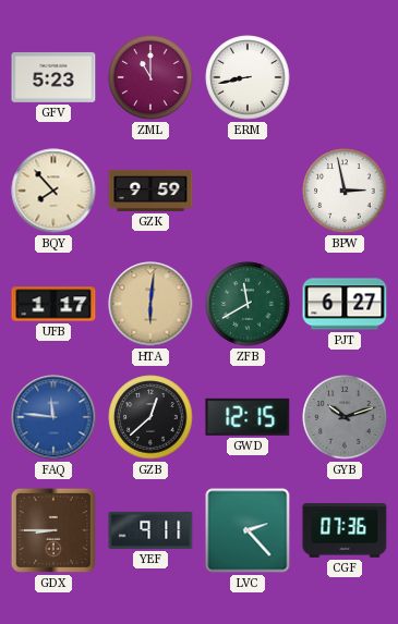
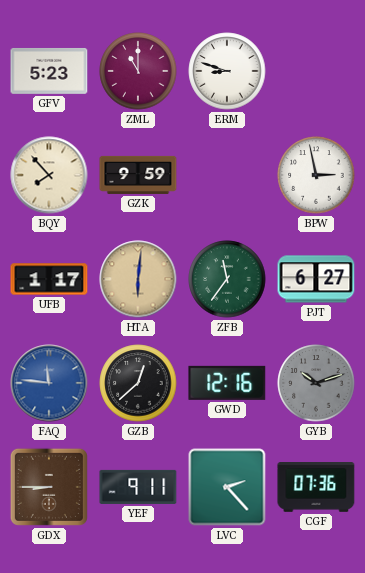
ERM: 8:43 -> 8:48 (227, 71)
ZFB: 11:40 -> 11:36 (227, 279)
GWD: 12:15 -> 12:16 (227, 383)
